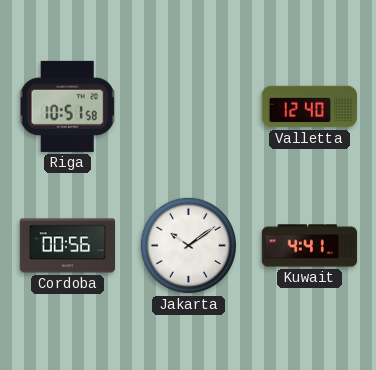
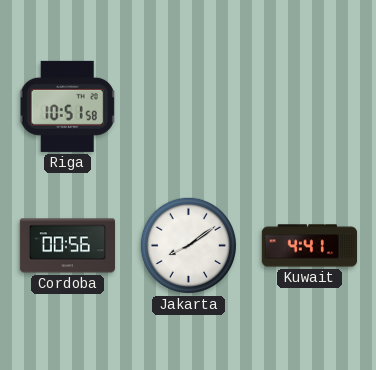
Valletta: 12:40 -> none (310, 107)
Jakarta: 10:09 -> 8:09 (188, 245)
